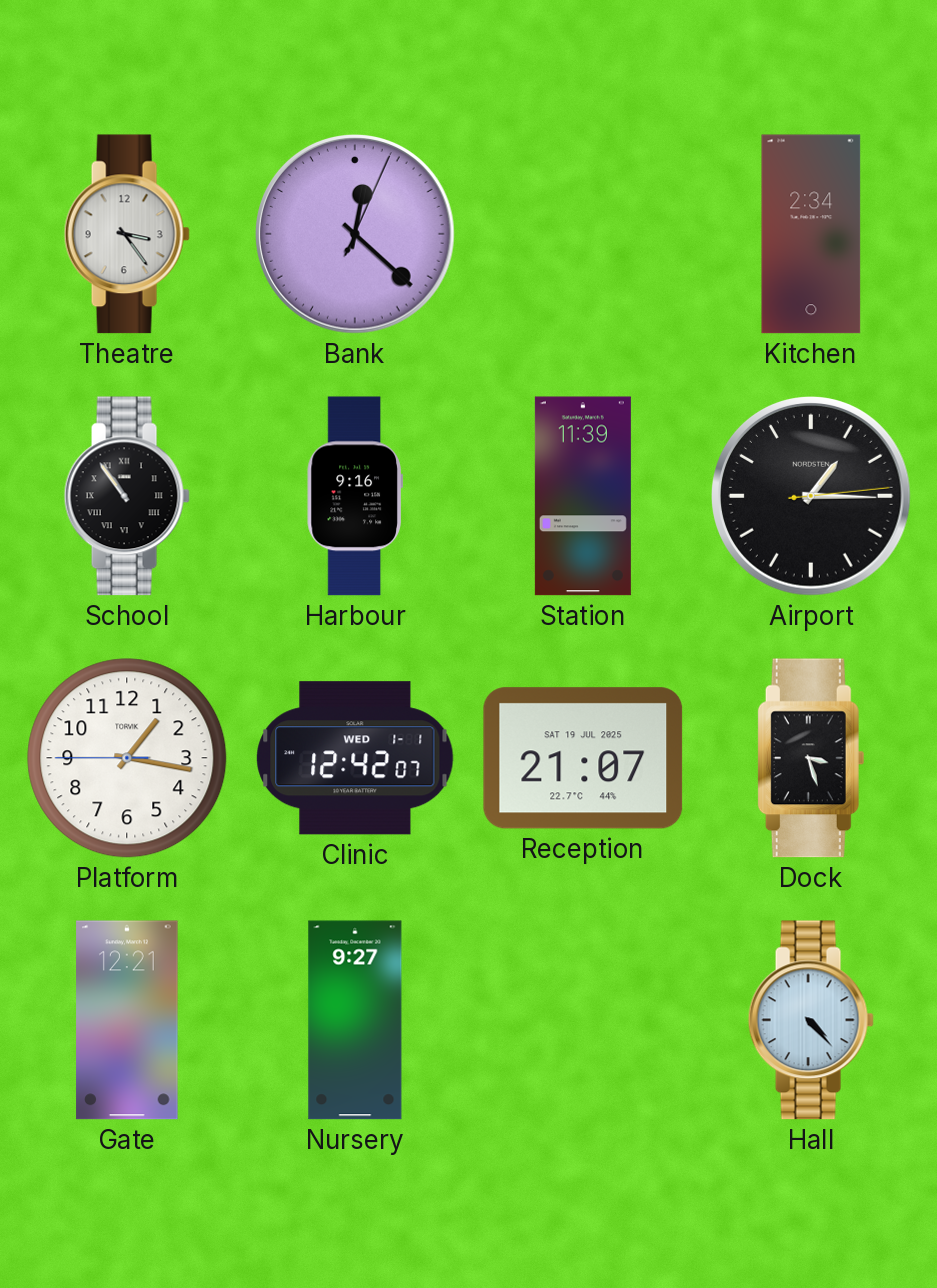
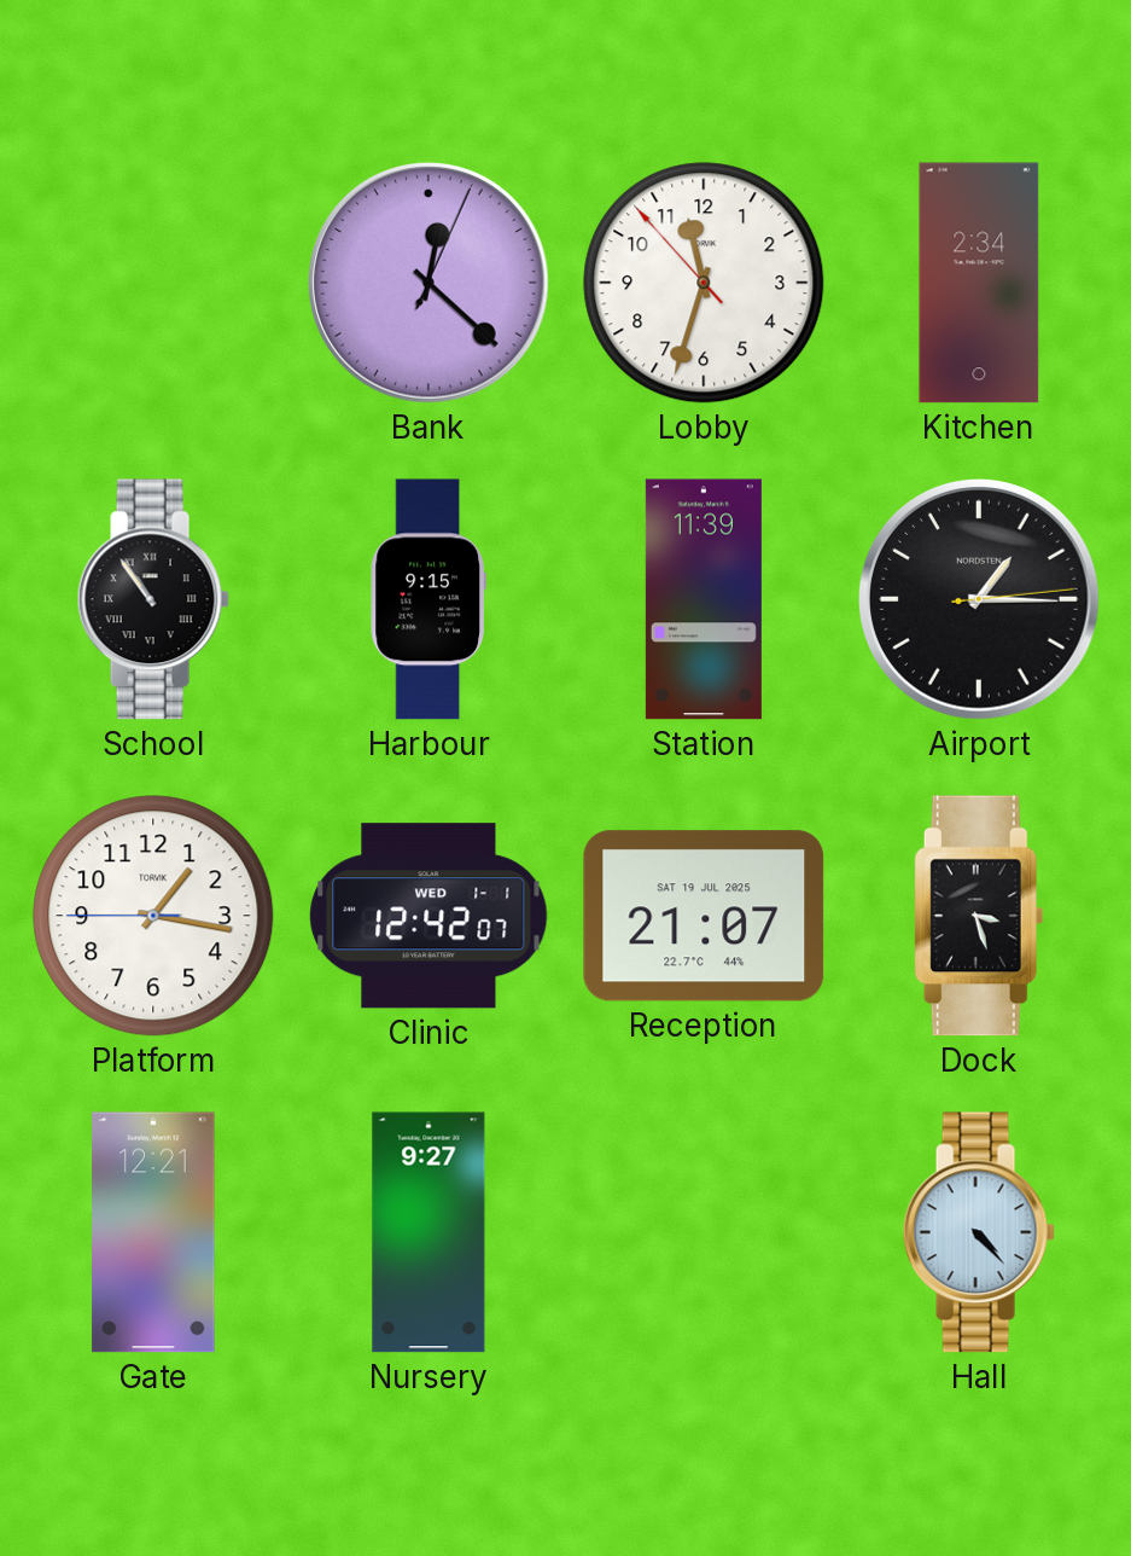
Theatre: 3:24 -> none (127, 234)
Lobby: none -> 11:32 (704, 283)
Harbour: 9:16 -> 9:15 (429, 599)
